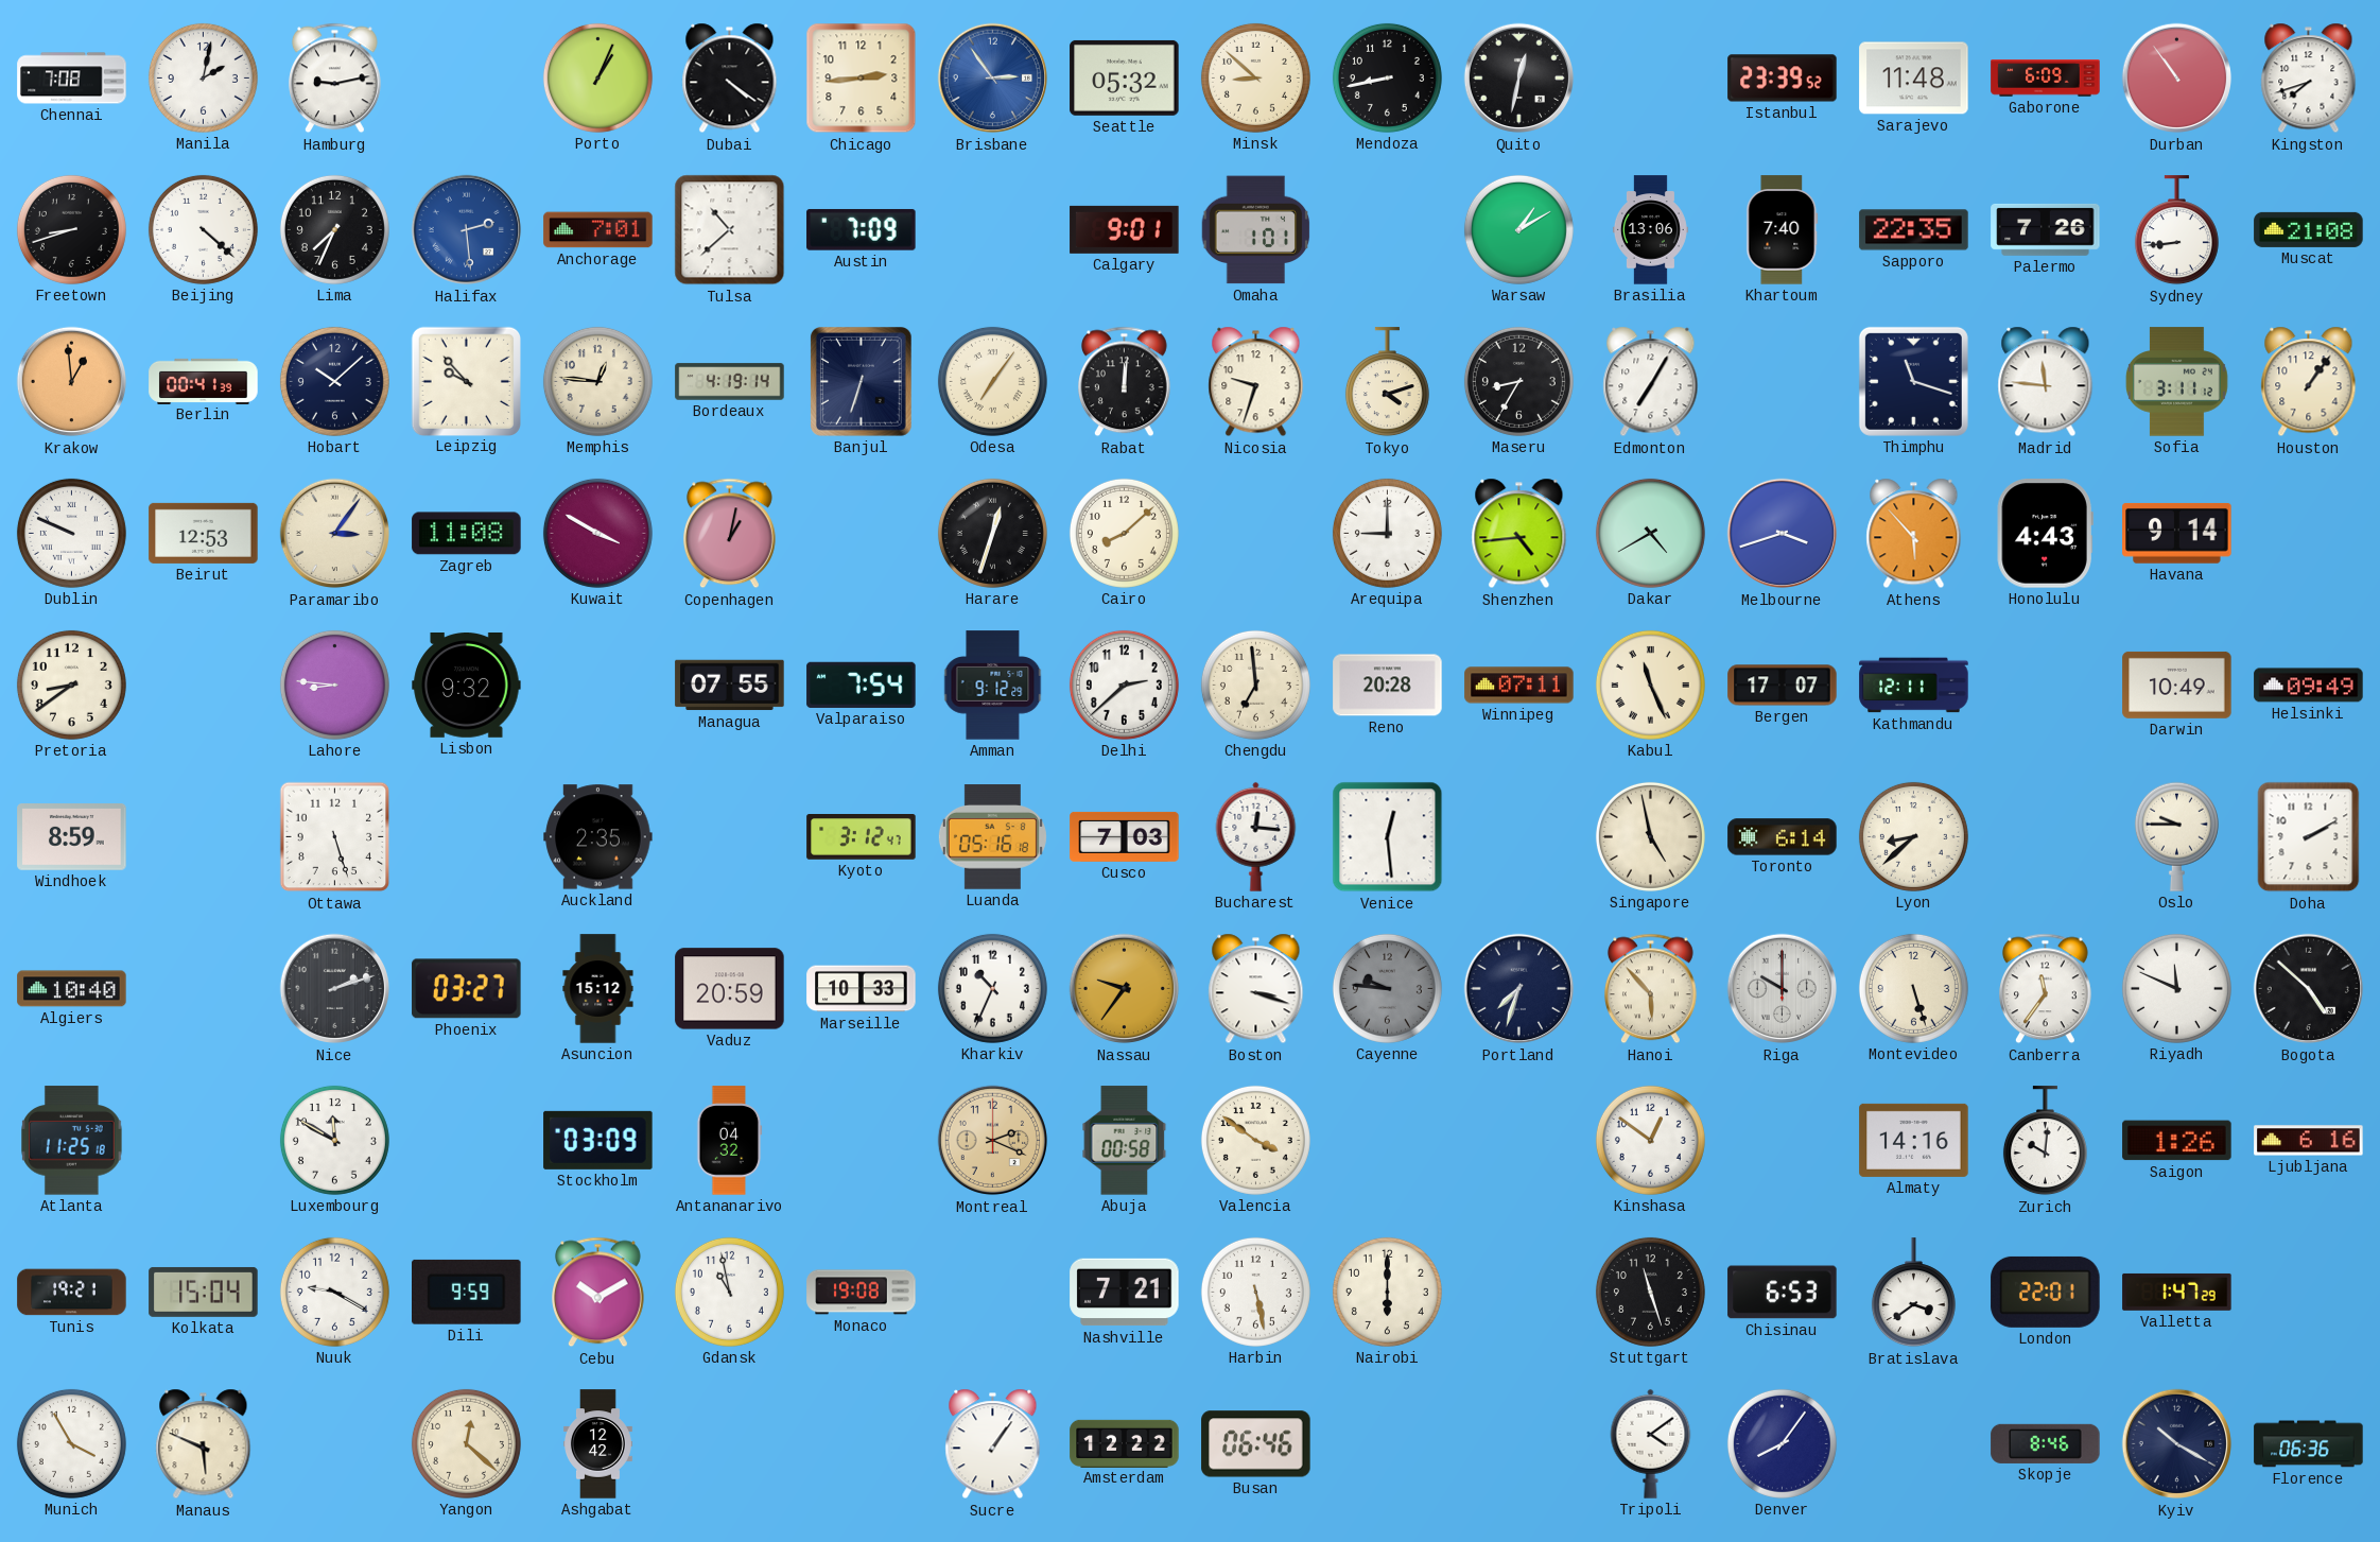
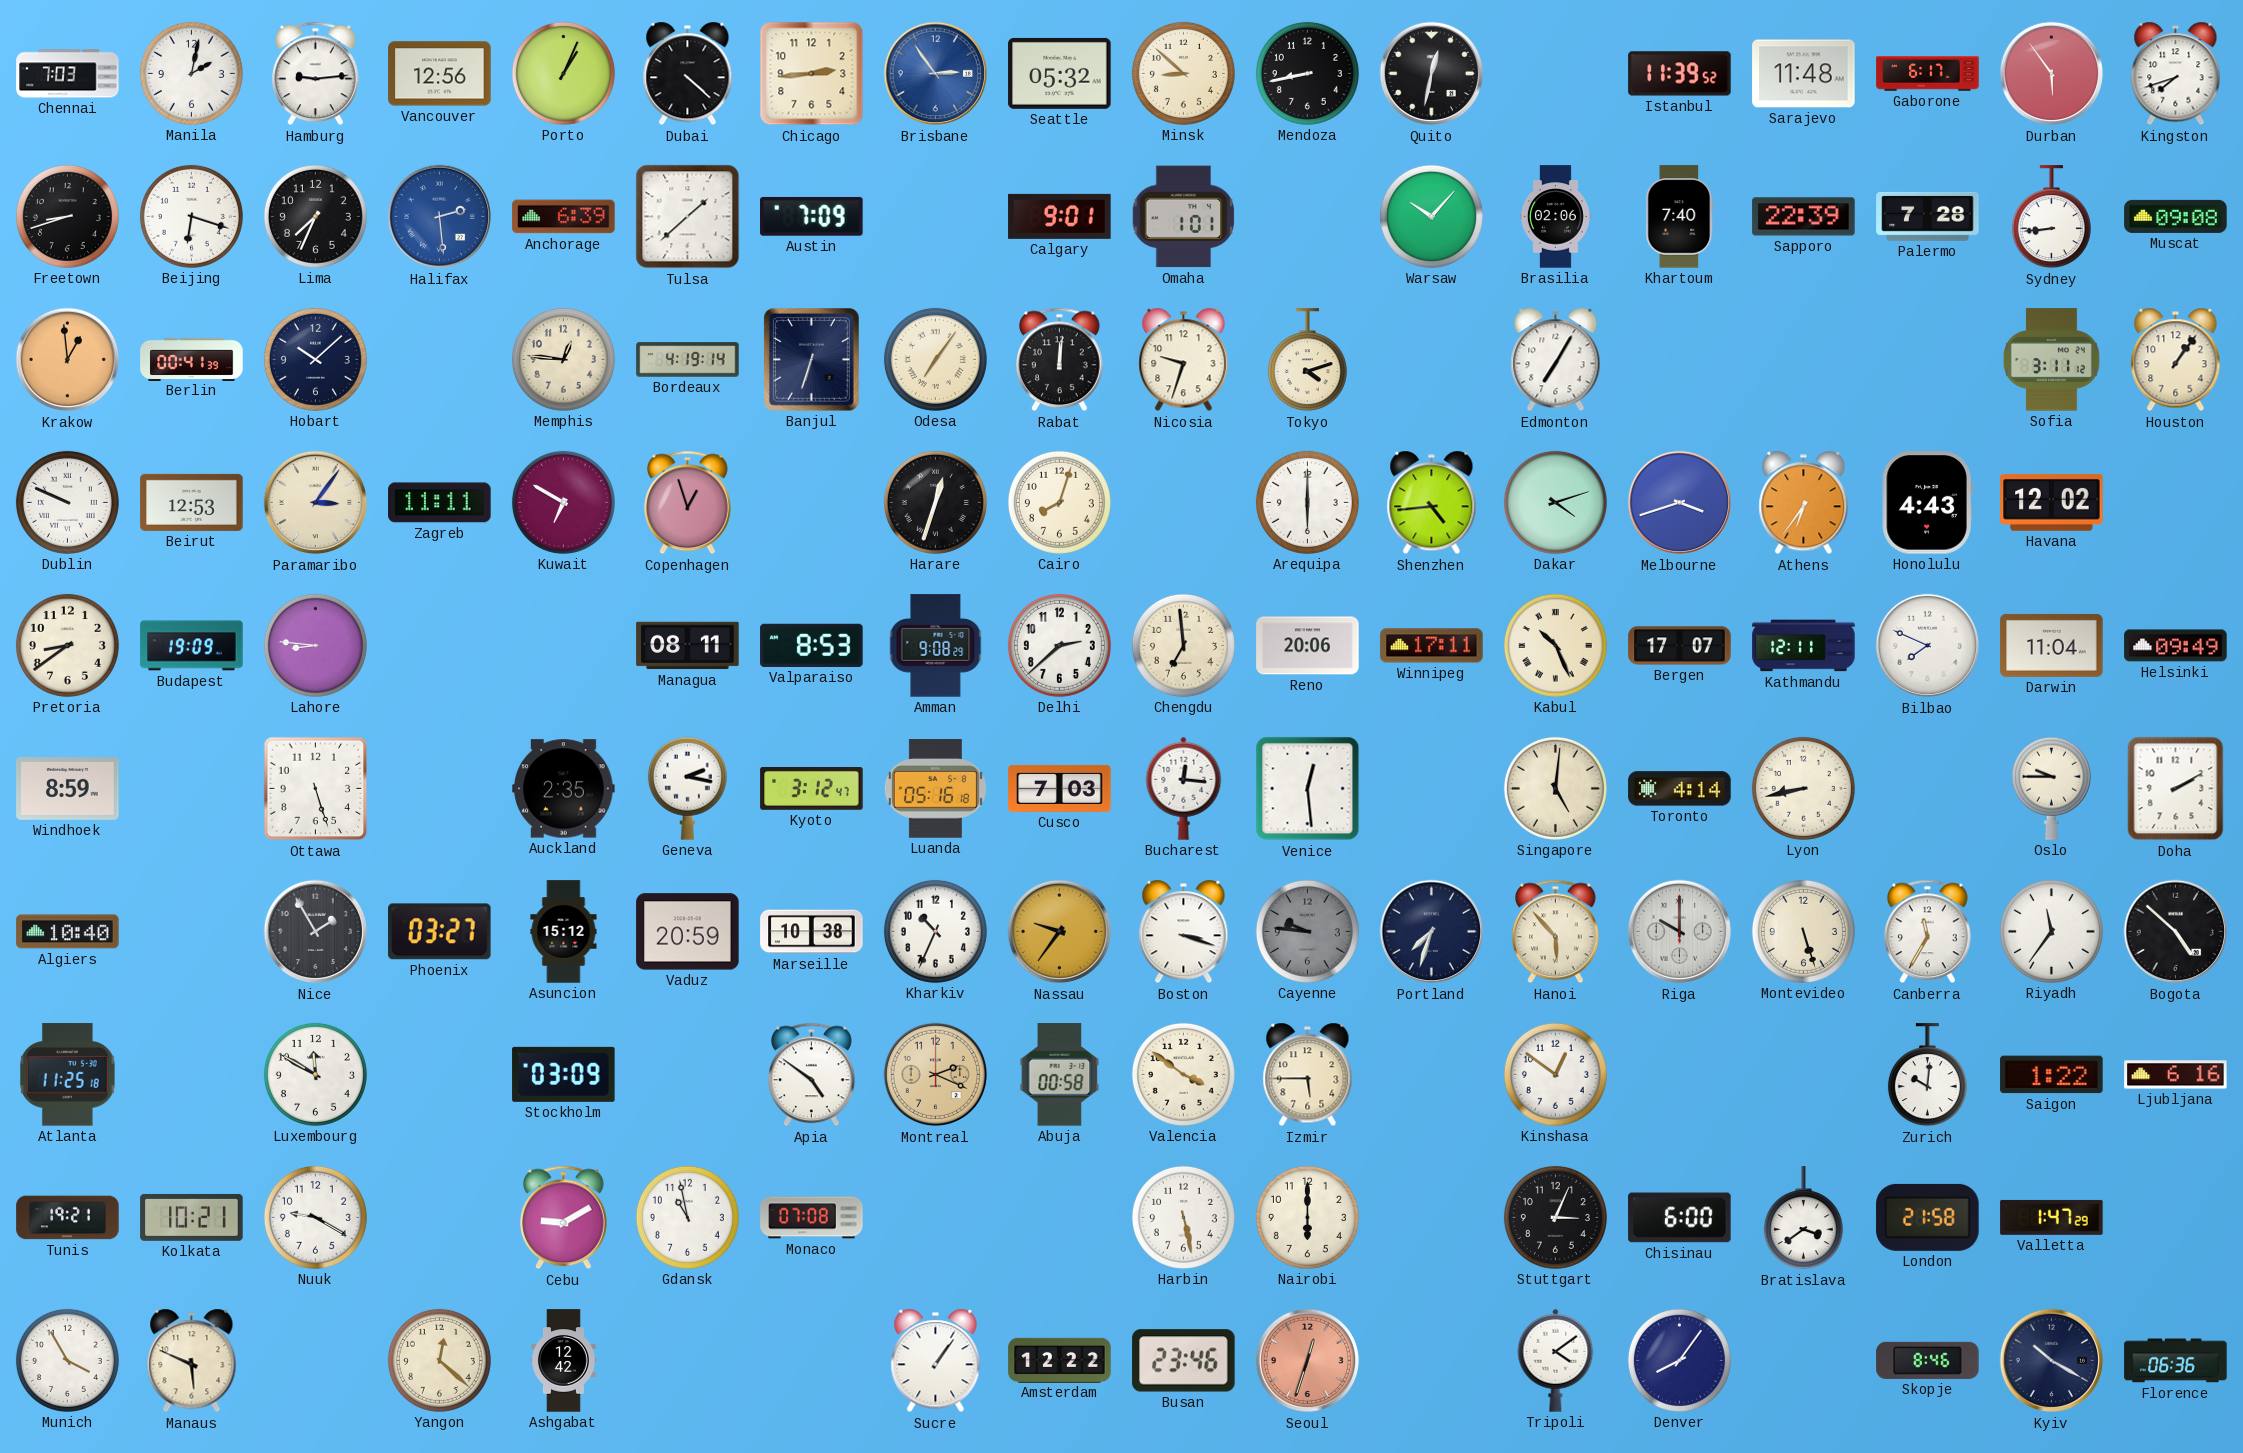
Chennai: 7:08 -> 7:03 (68, 74)
Hamburg: 9:13 -> 9:14 (316, 74)
Vancouver: none -> 12:56 (440, 74)
Dubai: 4:21 -> 4:22 (688, 74)
Istanbul: 23:39 -> 11:39 (1680, 74)
Gaborone: 6:09 -> 6:17 (1928, 74)
Durban: 10:54 -> 5:54 (2052, 74)
Beijing: 4:22 -> 6:18 (191, 216)
Anchorage: 7:01 -> 6:39 (564, 217)
Tulsa: 10:38 -> 1:38 (688, 217)
Warsaw: 1:10 -> 10:07 (1431, 216)
Brasilia: 13:06 -> 02:06 (1555, 217)
Sapporo: 22:35 -> 22:39 (1804, 217)
Palermo: 7:26 -> 7:28 (1928, 216)
Muscat: 21:08 -> 09:08 (2176, 216)
Leipzig: 9:53 -> none (466, 381)
Maseru: 8:35 -> none (1518, 381)
Thimphu: 11:18 -> none (1913, 381)
Madrid: 11:46 -> none (2046, 382)
Zagreb: 11:08 -> 11:11 (440, 503)
Kuwait: 3:50 -> 6:50 (563, 502)
Copenhagen: 1:02 -> 12:57 (688, 503)
Cairo: 8:08 -> 8:03 (1059, 502)
Arequipa: 9:00 -> 6:00 (1307, 502)
Dakar: 4:40 -> 4:12 (1555, 502)
Athens: 5:53 -> 6:36 (1804, 503)
Havana: 9:14 -> 12:02 (2052, 502)
Budapest: none -> 19:09 (192, 646)
Lisbon: 9:32 -> none (467, 686)
Managua: 07:55 -> 08:11 (688, 646)
Valparaiso: 7:54 -> 8:53 (812, 645)
Amman: 9:12 -> 9:08 (936, 646)
Reno: 20:28 -> 20:06 (1308, 646)
Winnipeg: 07:11 -> 17:11 (1432, 646)
Kabul: 11:26 -> 10:26 (1555, 645)
Bilbao: none -> 7:49 (1928, 646)
Darwin: 10:49 -> 11:04 (2052, 645)
Geneva: none -> 2:17 (687, 788)
Singapore: 4:58 -> 5:01 (1555, 788)
Toronto: 6:14 -> 4:14 (1680, 789)
Lyon: 8:38 -> 8:43 (1803, 788)
Nice: 2:12 -> 1:55 (316, 932)
Marseille: 10:33 -> 10:38 (812, 932)
Canberra: 11:36 -> 11:35 (1928, 932)
Riyadh: 11:49 -> 11:36 (2051, 931)
Antananarivo: 04:32 -> none (729, 1141)
Apia: none -> 4:51 (812, 1075)
Izmir: none -> 5:45 (1308, 1075)
Almaty: 14:16 -> none (1914, 1140)
Saigon: 1:26 -> 1:22 (2052, 1075)
Kolkata: 15:04 -> 10:21 (192, 1217)
Dili: 9:59 -> none (467, 1292)
Cebu: 10:10 -> 9:10 (564, 1218)
Monaco: 19:08 -> 07:08 (812, 1218)
Nashville: 7:21 -> none (1125, 1293)
Stuttgart: 11:27 -> 3:04 (1555, 1217)
Chisinau: 6:53 -> 6:00 (1680, 1218)
London: 22:01 -> 21:58 (1928, 1217)
Busan: 06:46 -> 23:46 (1184, 1361)
Seoul: none -> 12:33 (1308, 1361)
